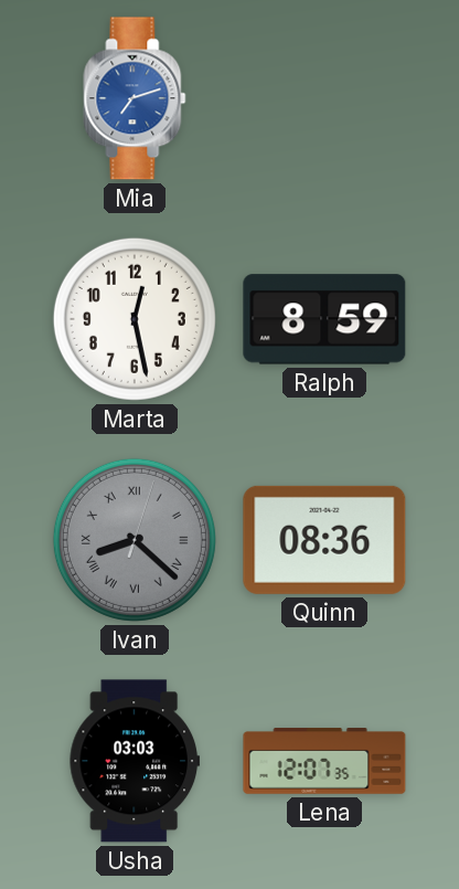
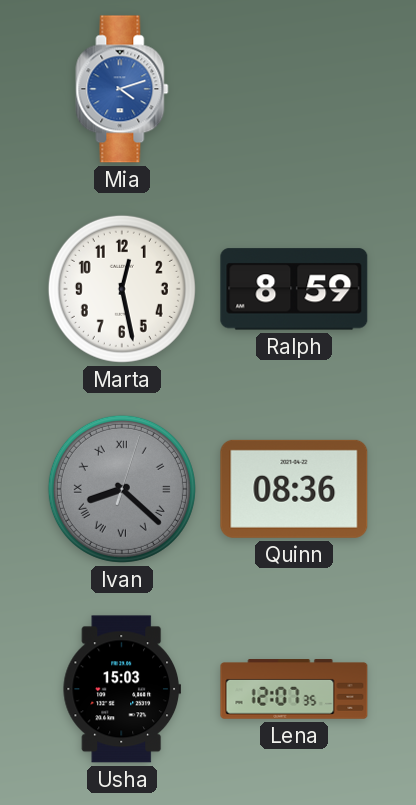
Mia: 7:12 -> 4:12 (122, 89)
Usha: 03:03 -> 15:03 (121, 689)
